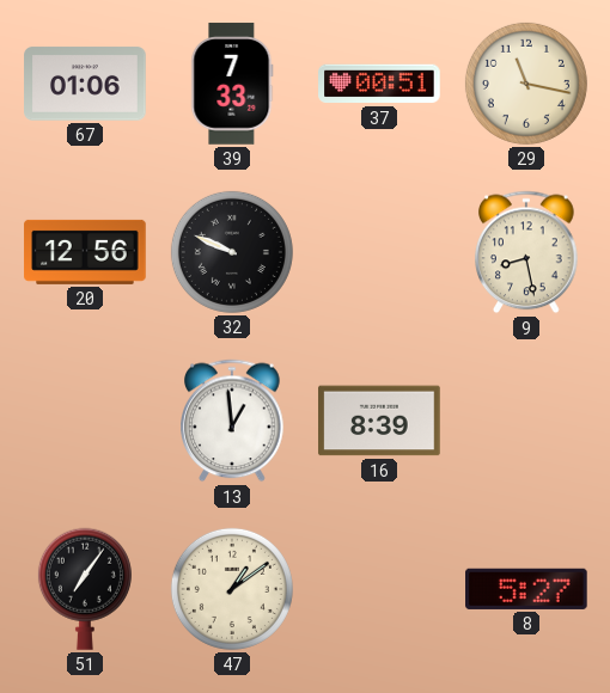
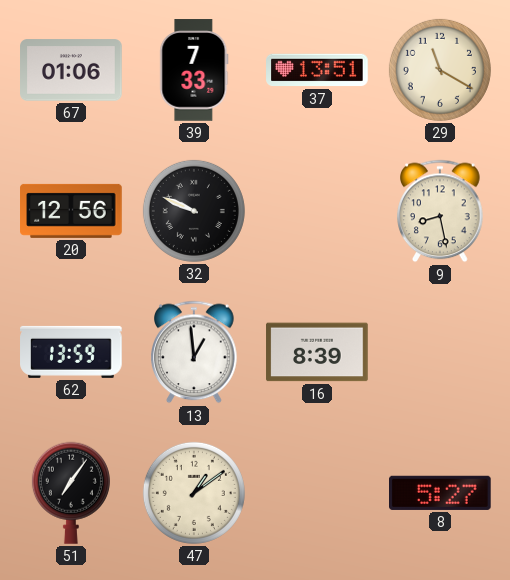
37: 00:51 -> 13:51 (317, 70)
29: 11:17 -> 11:20 (440, 70)
62: none -> 13:59 (71, 352)
